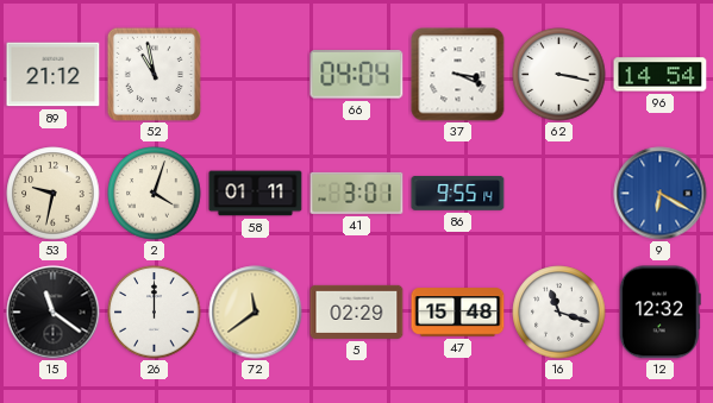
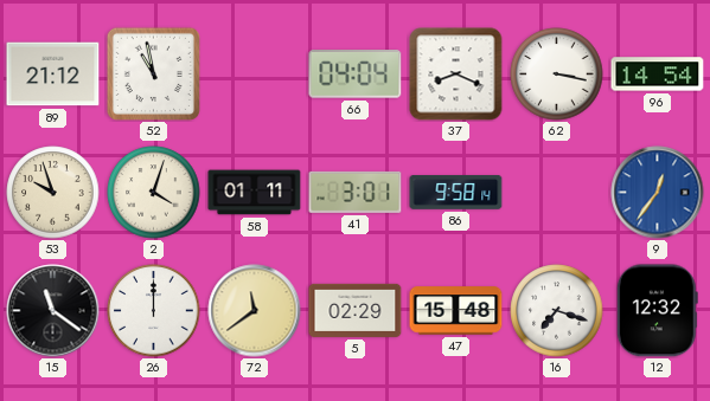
37: 3:19 -> 8:19 (456, 75)
53: 9:32 -> 9:57 (53, 193)
86: 9:55 -> 9:58 (456, 193)
9: 6:20 -> 12:36 (658, 193)
16: 11:18 -> 7:18 (557, 311)
